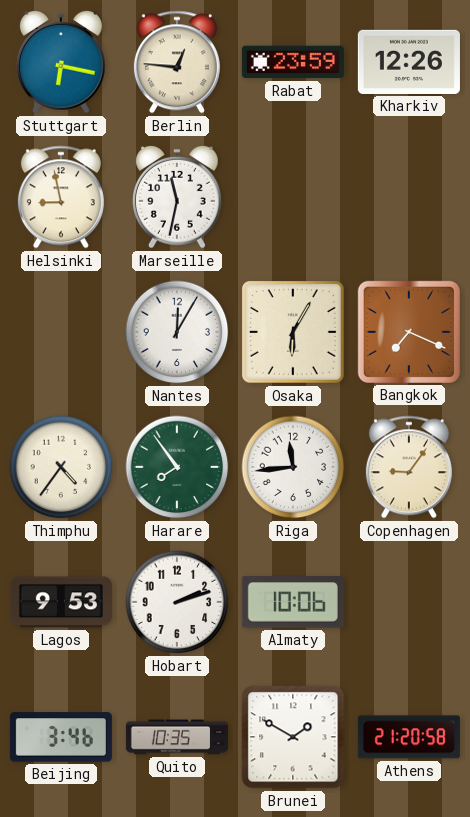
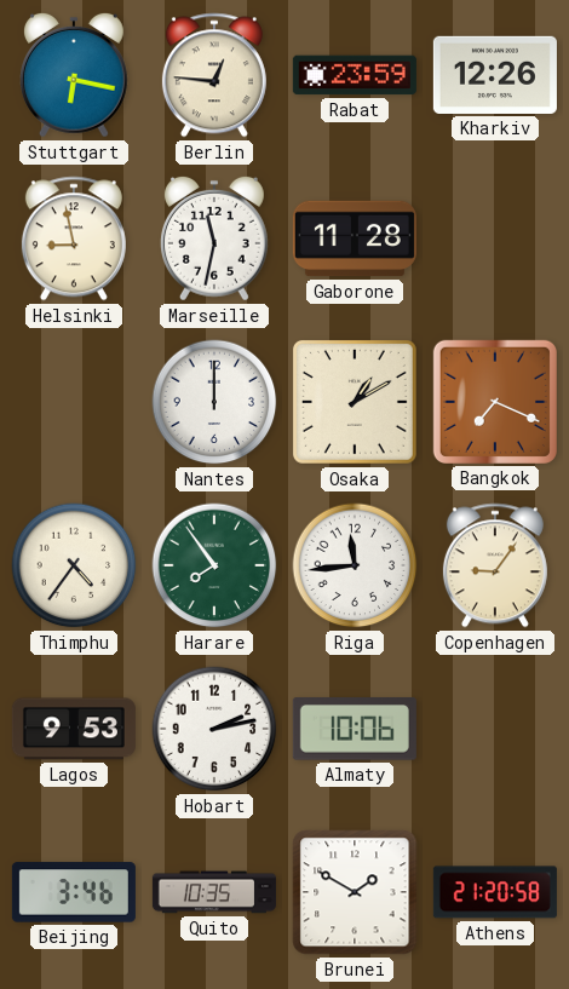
Gaborone: none -> 11:28 (355, 238)
Nantes: 12:05 -> 12:00 (214, 402)
Osaka: 6:05 -> 1:10 (355, 402)
Hobart: 2:12 -> 2:13 (214, 729)
